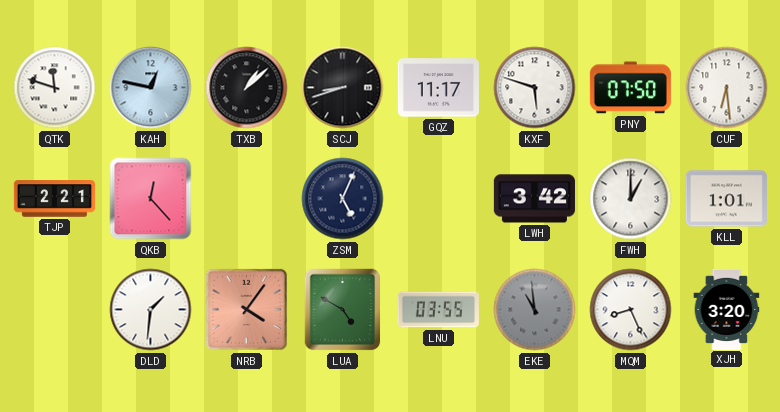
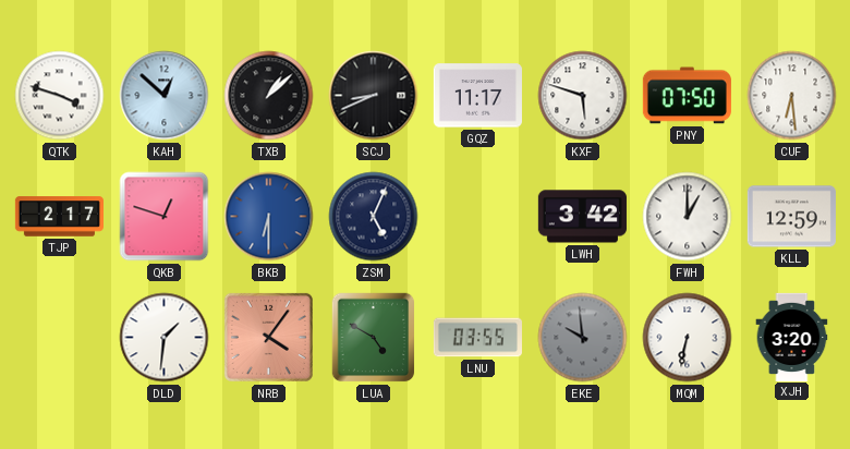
QTK: 11:48 -> 3:48 (60, 96)
KAH: 12:47 -> 12:52 (165, 96)
SCJ: 8:42 -> 8:41 (374, 96)
TJP: 2:21 -> 2:17 (59, 217)
QKB: 12:23 -> 12:48 (165, 217)
BKB: none -> 6:30 (269, 217)
KLL: 1:01 -> 12:59 (791, 217)
EKE: 10:59 -> 9:59 (583, 338)
MQM: 8:26 -> 6:32 (688, 338)
